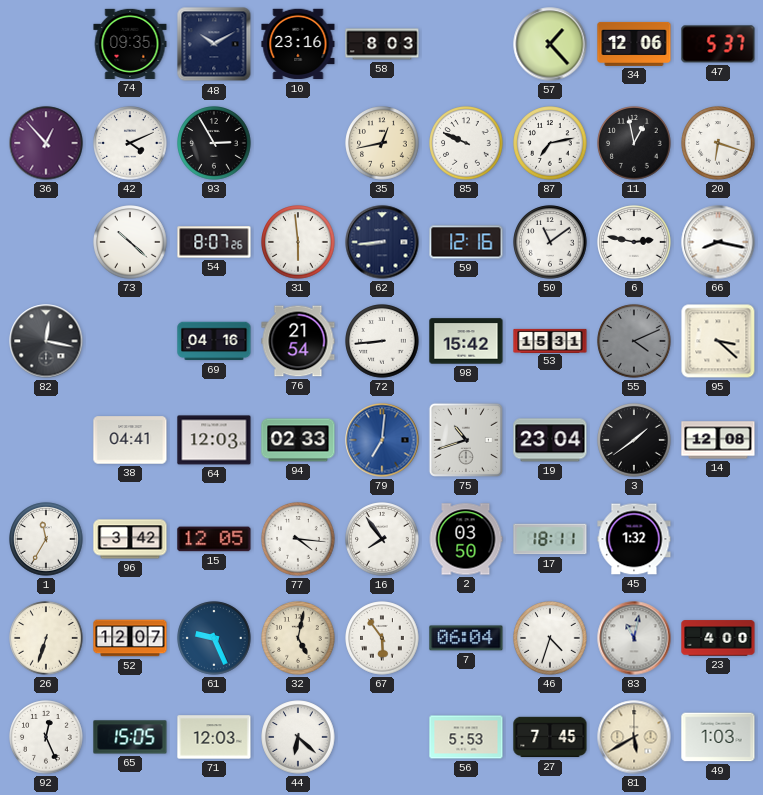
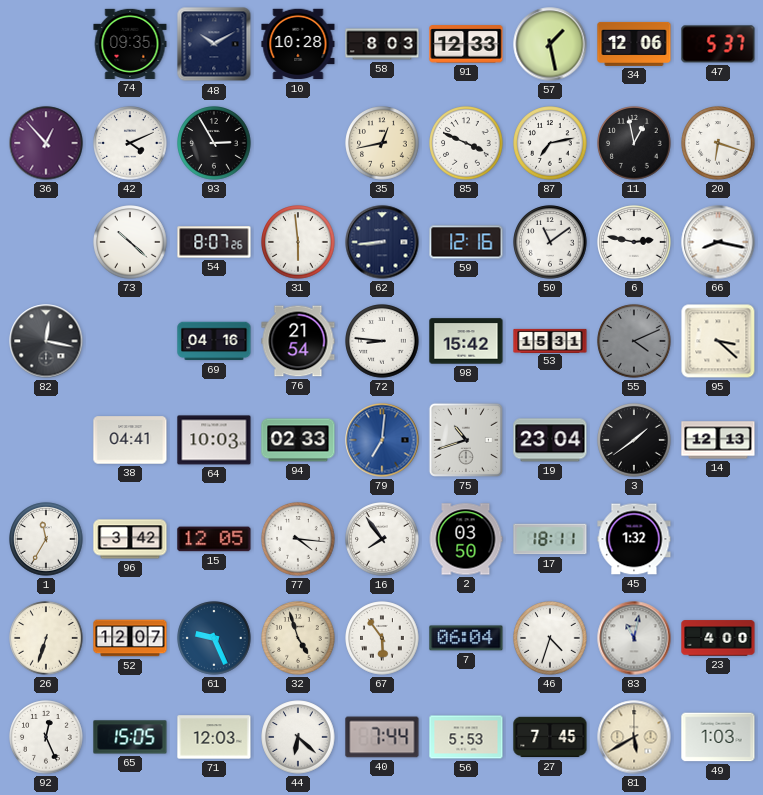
10: 23:16 -> 10:28 (298, 44)
91: none -> 12:33 (466, 44)
57: 1:23 -> 1:28 (550, 44)
85: 9:49 -> 3:49 (466, 143)
72: 8:44 -> 8:46 (382, 341)
64: 12:03 -> 10:03 (214, 440)
14: 12:08 -> 12:13 (718, 440)
32: 5:02 -> 4:57 (298, 638)
40: none -> 7:44 (382, 737)
